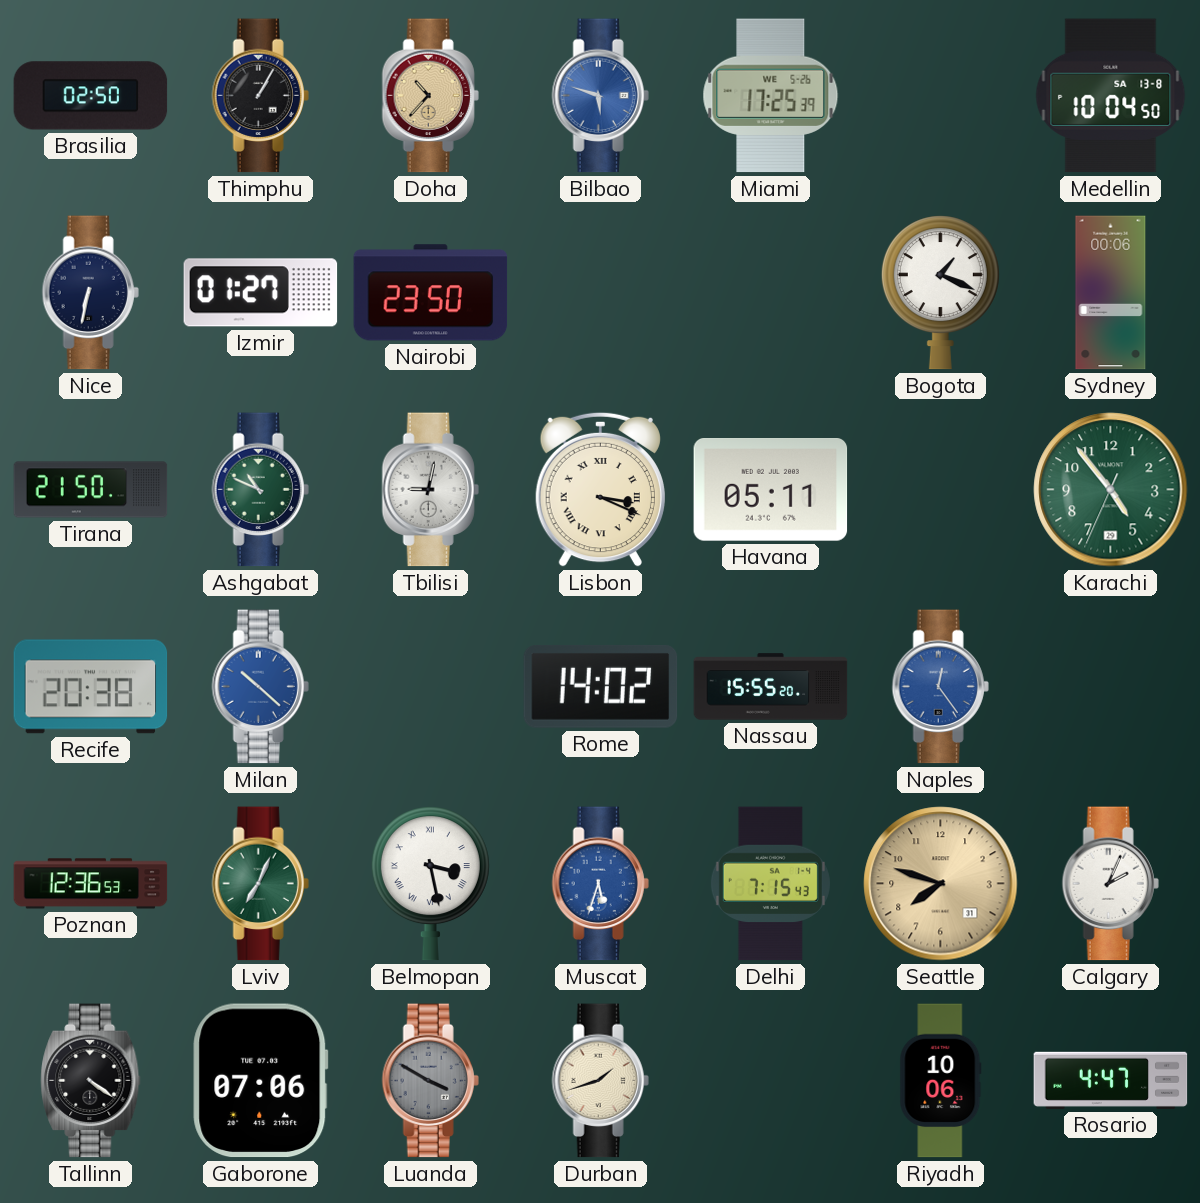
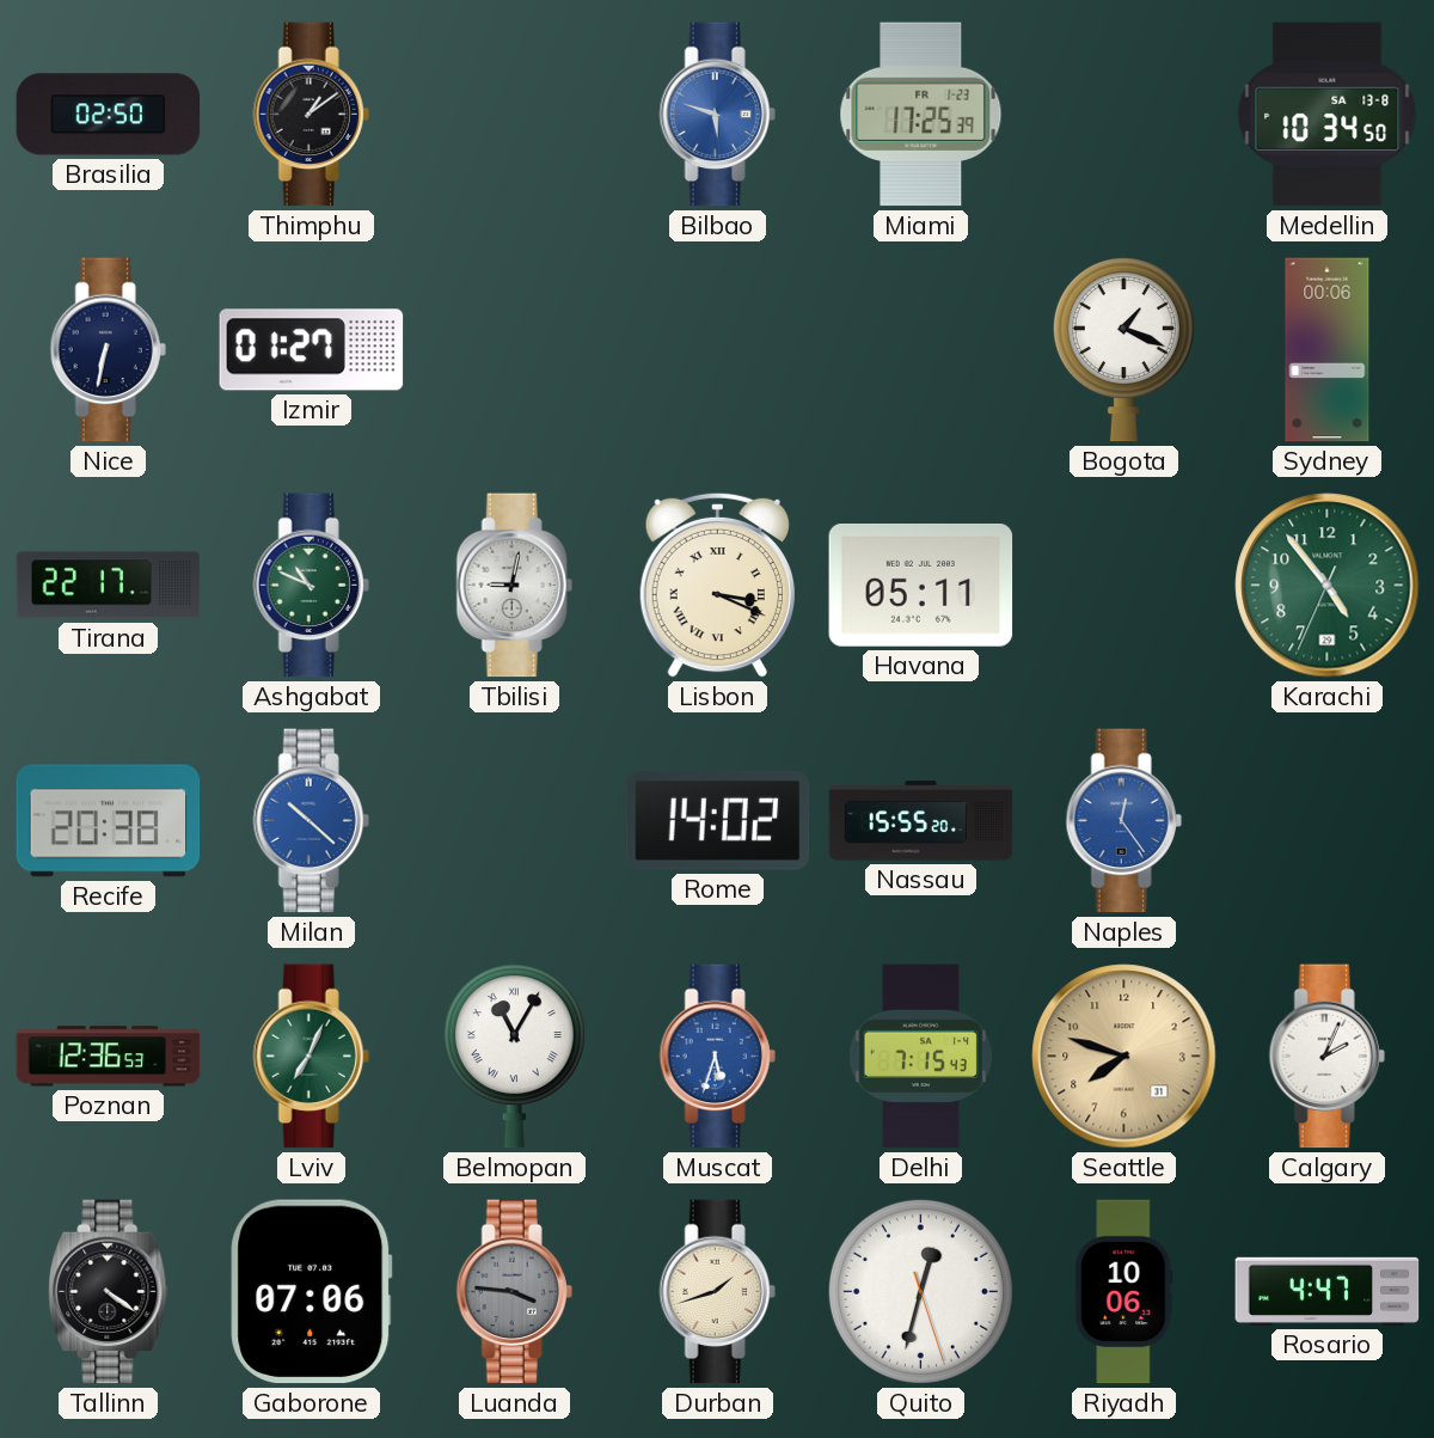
Thimphu: 1:05 -> 1:09 (311, 115)
Doha: 10:37 -> none (430, 96)
Miami date: WE 5-26 -> FR 1-23 (921, 115)
Medellin: 10:04 -> 10:34 (1328, 115)
Nairobi: 23:50 -> none (431, 293)
Tirana: 21:50 -> 22:17 (109, 586)
Belmopan: 3:28 -> 11:05 (514, 1057)
Luanda: 3:50 -> 3:46 (514, 1292)
Quito: none -> 12:32 (920, 1291)
